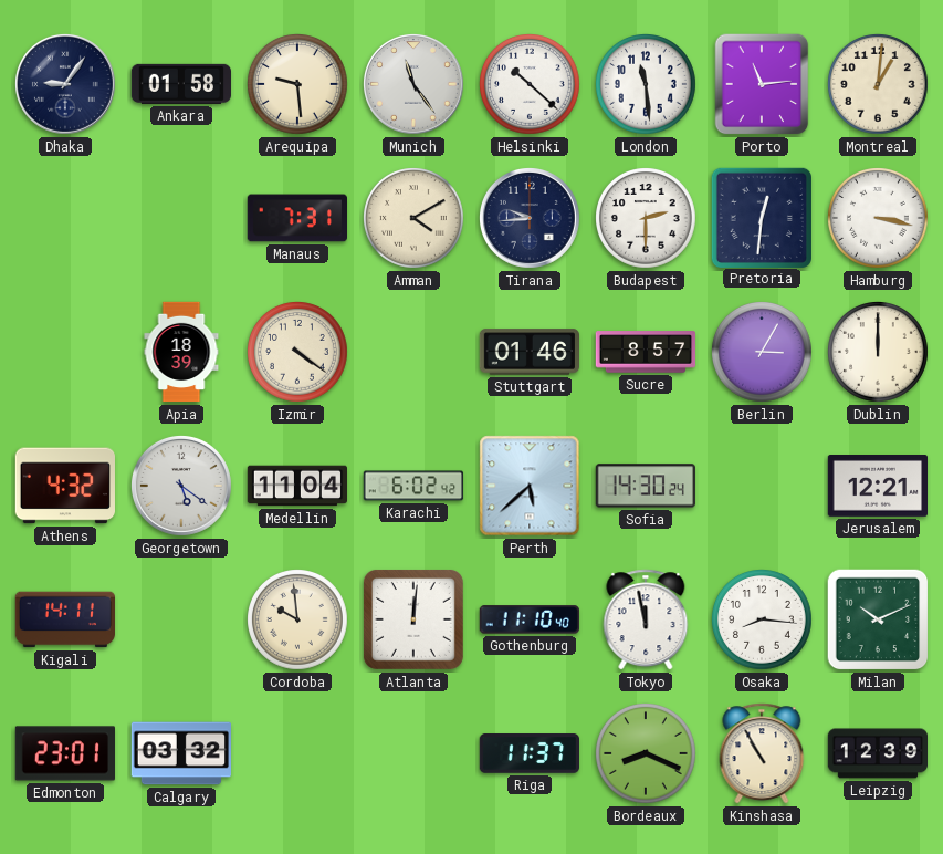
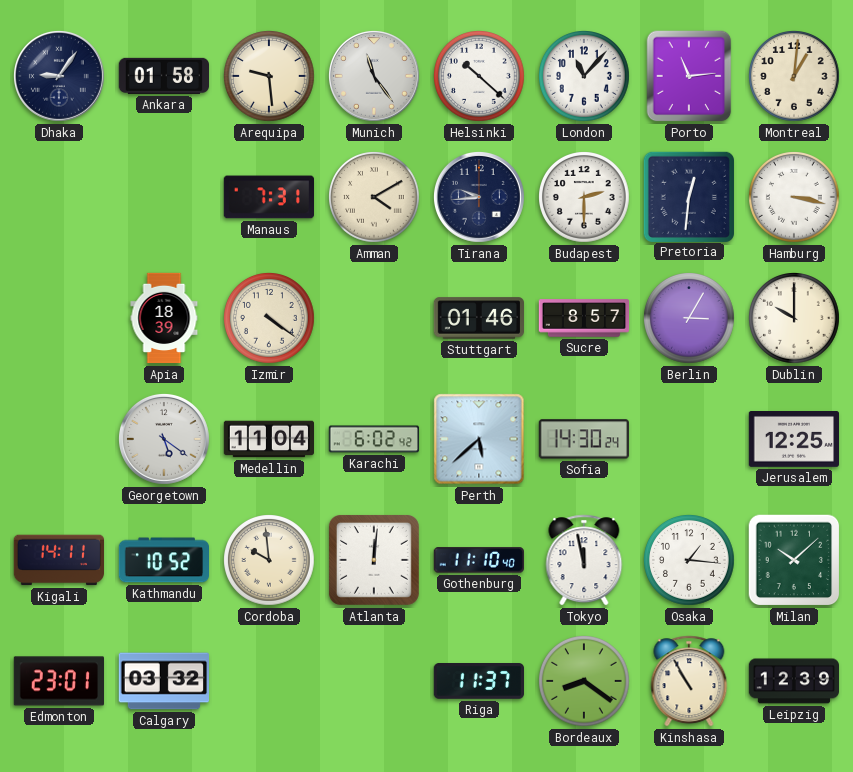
London: 11:29 -> 11:07 (585, 77)
Dublin: 12:00 -> 10:00 (795, 319)
Athens: 4:32 -> none (64, 486)
Jerusalem: 12:21 -> 12:25 (793, 440)
Kathmandu: none -> 10:52 (163, 560)
Osaka: 8:16 -> 1:16 (690, 561)
Milan: 10:11 -> 10:08 (794, 560)
Bordeaux: 8:19 -> 8:21 (585, 682)
